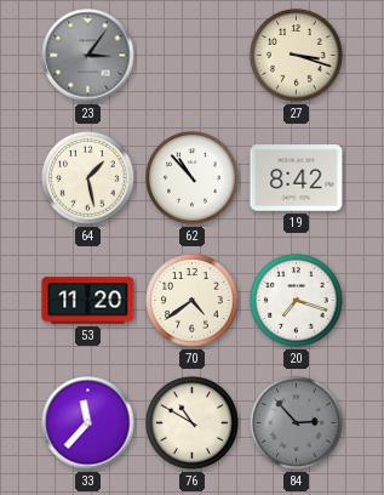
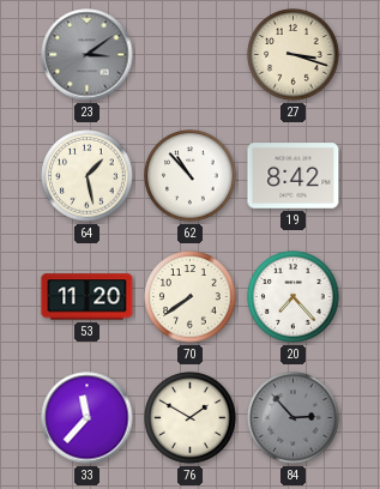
23: 3:06 -> 3:09 (88, 55)
70: 4:39 -> 7:39 (191, 297)
20: 7:18 -> 7:23 (294, 297)
76: 10:50 -> 1:50 (191, 418)
